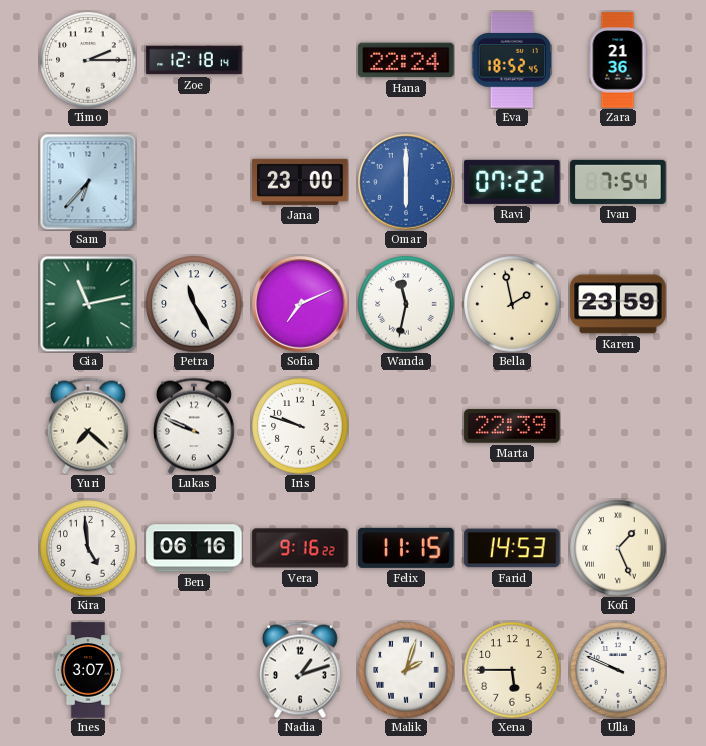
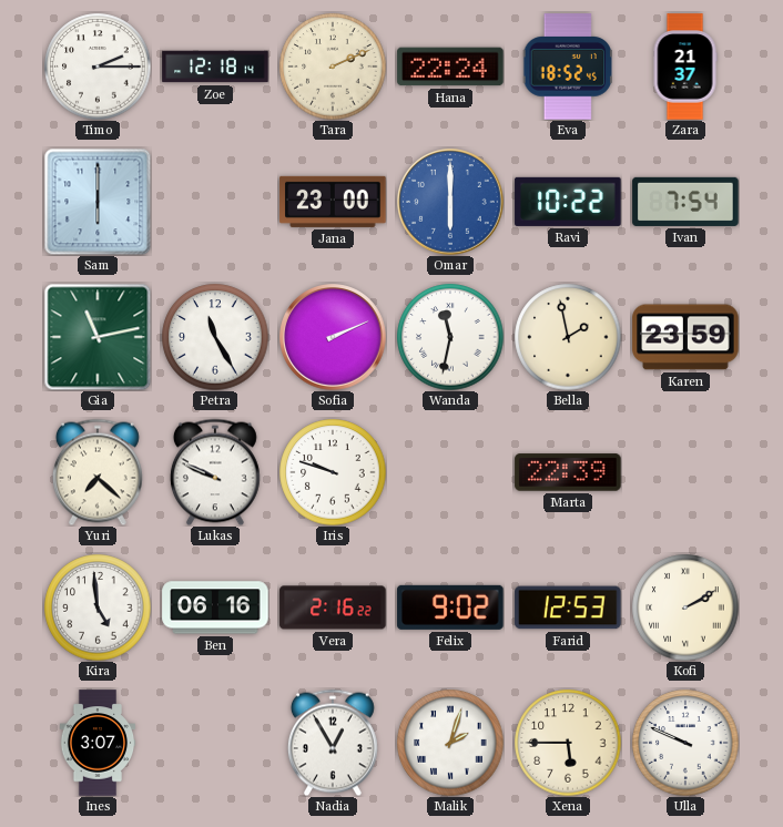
Tara: none -> 2:11 (333, 67)
Zara: 21:36 -> 21:37 (685, 67)
Sam: 6:37 -> 6:00 (98, 202)
Ravi: 07:22 -> 10:22 (568, 202)
Sofia: 7:11 -> 2:11 (333, 337)
Vera: 9:16 -> 2:16 (333, 608)
Felix: 11:15 -> 9:02 (450, 608)
Farid: 14:53 -> 12:53 (568, 608)
Kofi: 1:26 -> 2:10 (685, 608)
Nadia: 1:12 -> 12:55 (333, 743)
